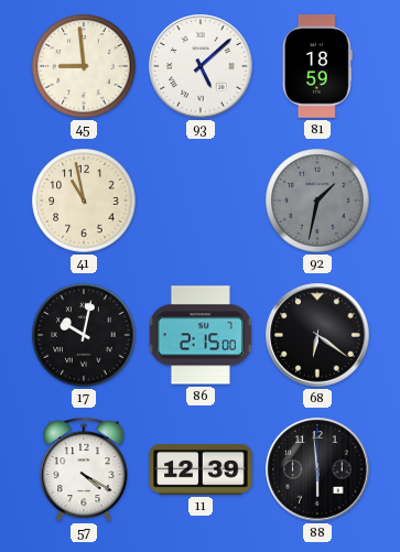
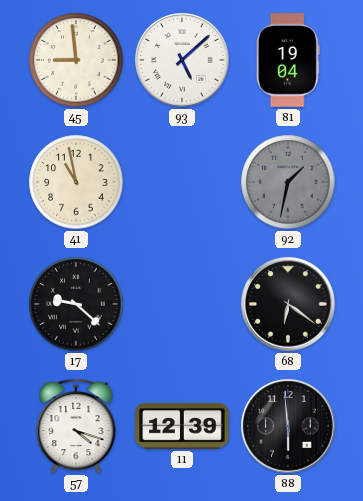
81: 18:59 -> 19:04 (288, 60)
17: 10:02 -> 9:22 (76, 304)
86: 2:15 -> none (201, 335)
57: 4:20 -> 4:18 (76, 426)
